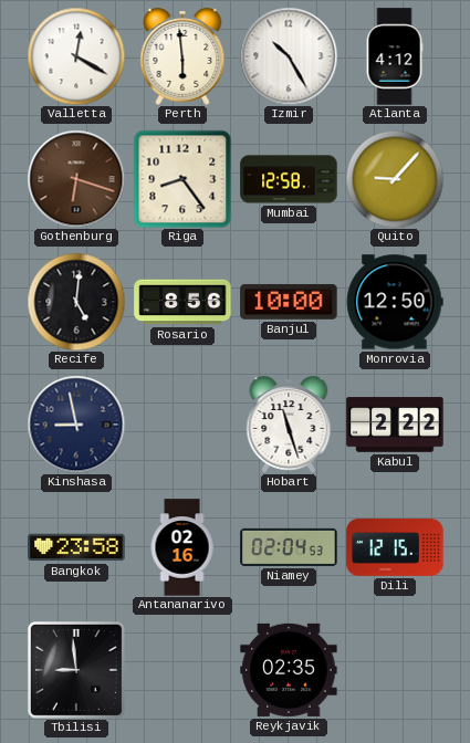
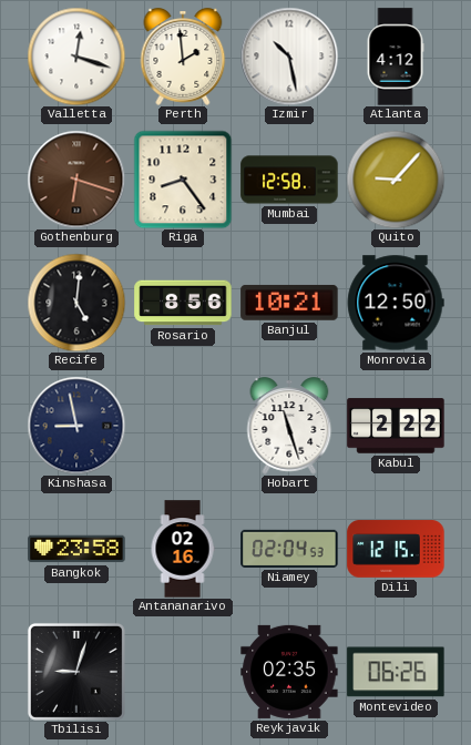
Valletta: 12:20 -> 12:18 (76, 57)
Perth: 5:59 -> 1:59 (183, 57)
Izmir: 10:25 -> 10:28 (289, 57)
Banjul: 10:00 -> 10:21 (289, 303)
Tbilisi: 8:59 -> 9:03 (76, 672)
Montevideo: none -> 06:26 (396, 672)
